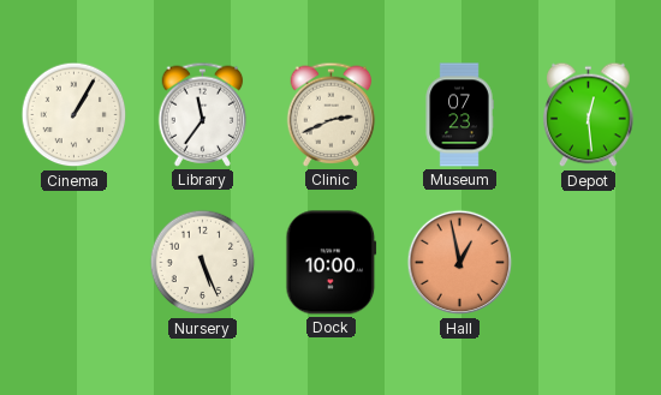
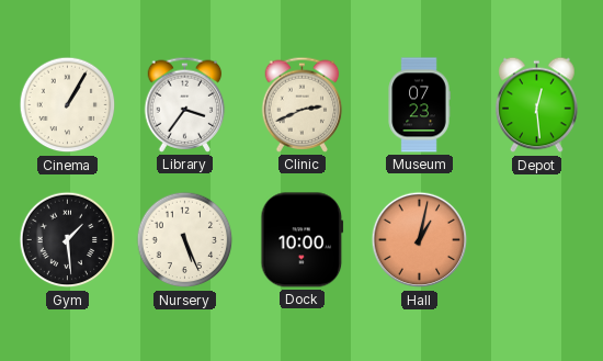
Library: 11:36 -> 3:36 (185, 104)
Gym: none -> 1:29 (68, 240)
Hall: 12:58 -> 1:02 (420, 240)
